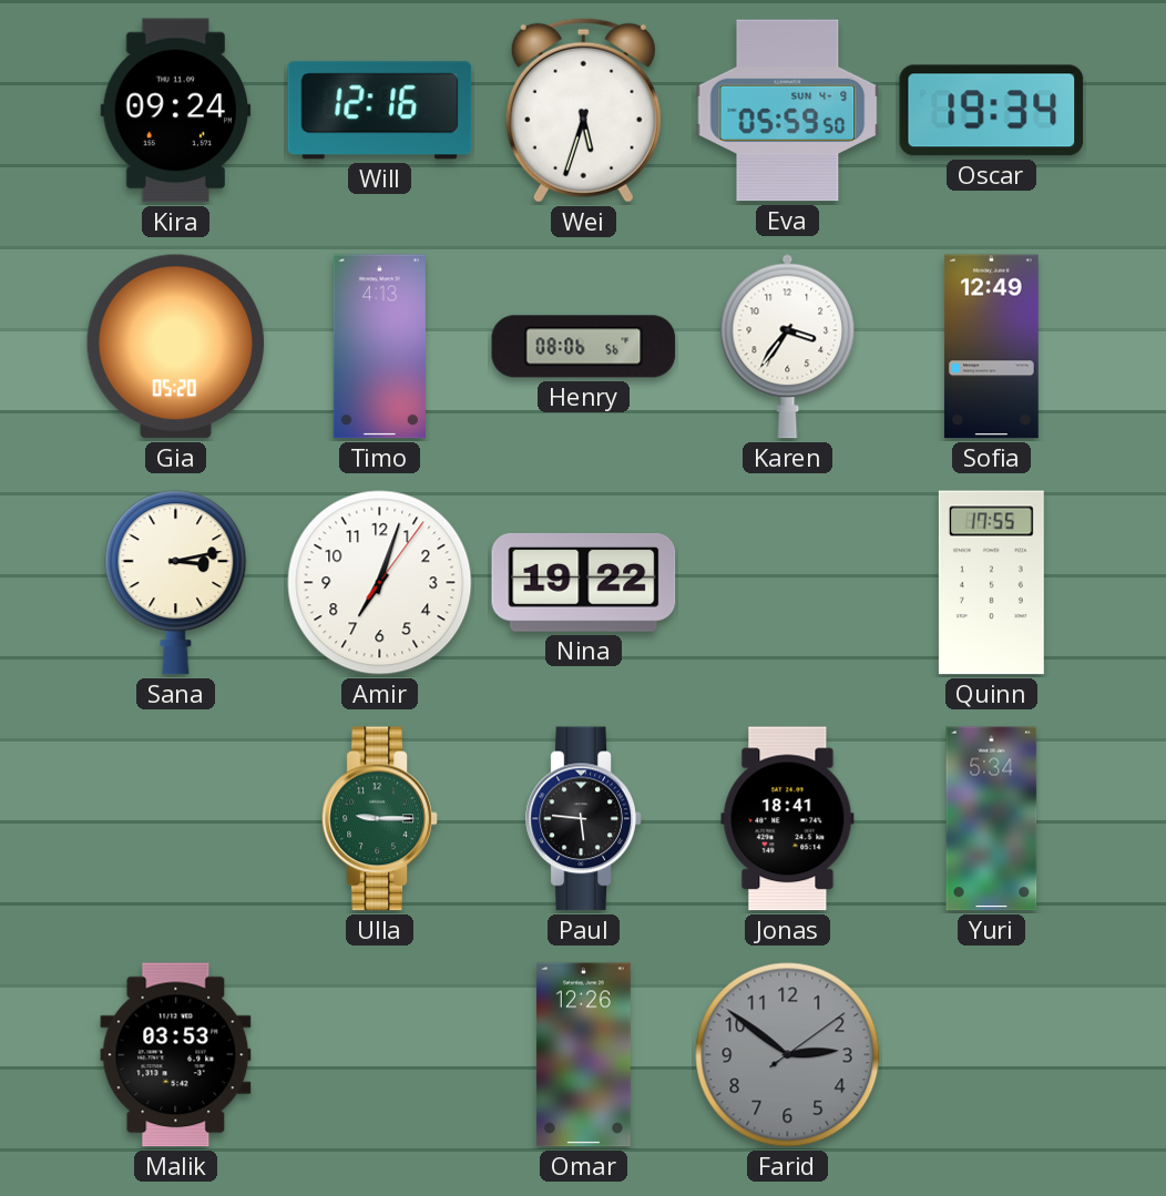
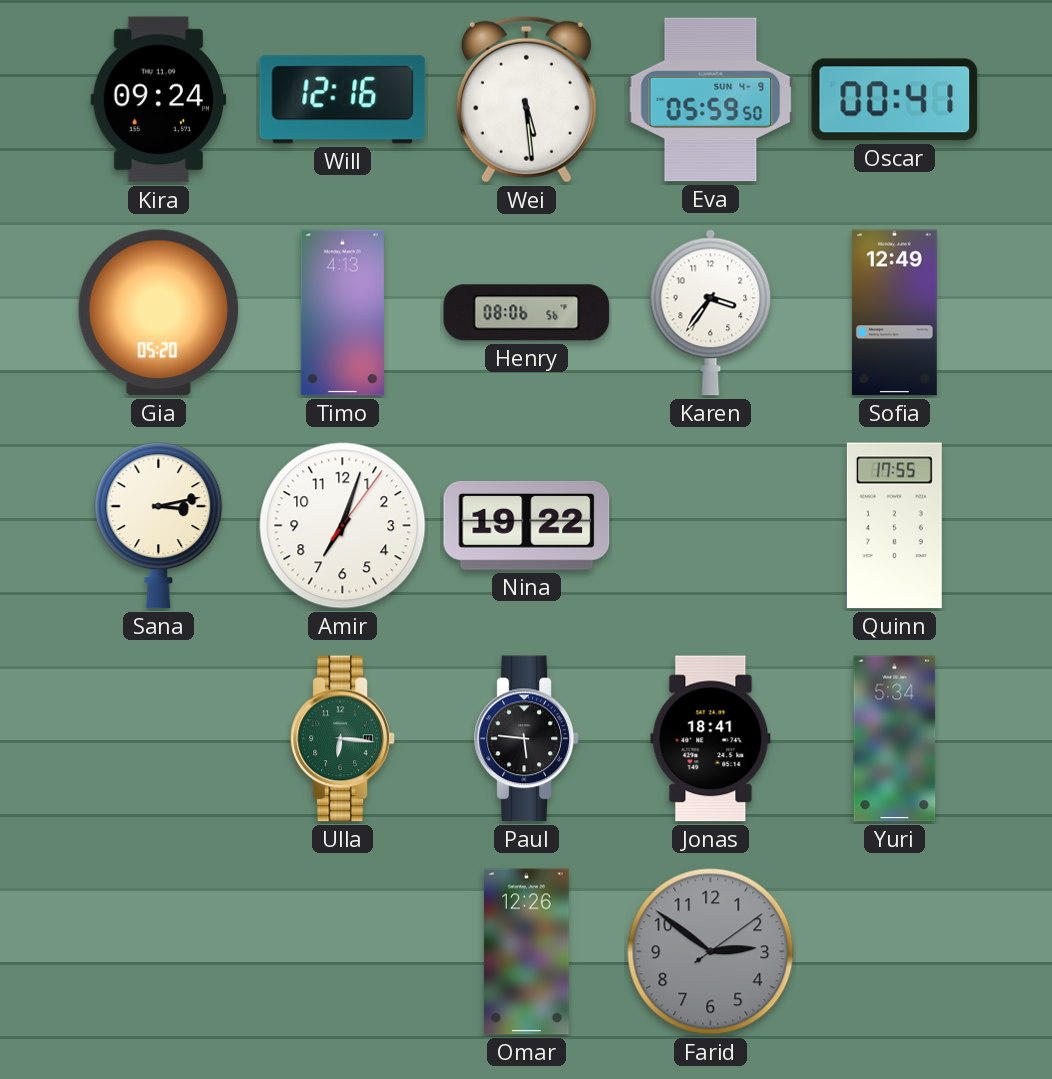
Wei: 5:33 -> 5:29 (526, 99)
Oscar: 19:34 -> 00:41 (895, 100)
Ulla: 9:15 -> 6:16 (343, 739)
Malik: 03:53 -> none (176, 1055)
